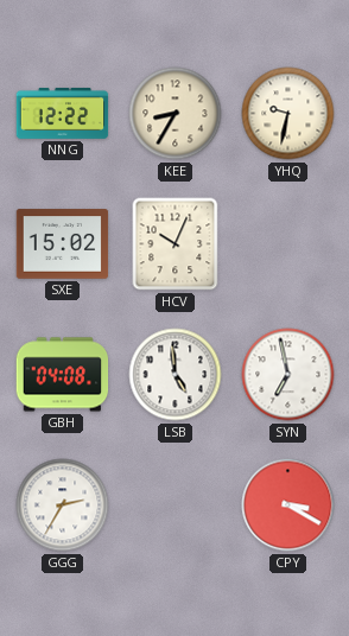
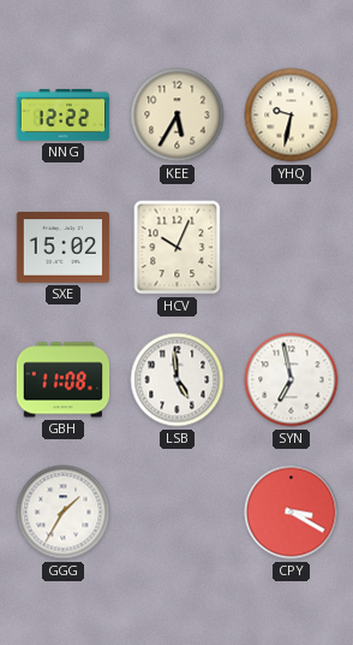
KEE: 8:35 -> 5:35 (178, 116)
GBH: 04:08 -> 11:08 (64, 380)
GGG: 2:35 -> 1:35 (64, 513)
